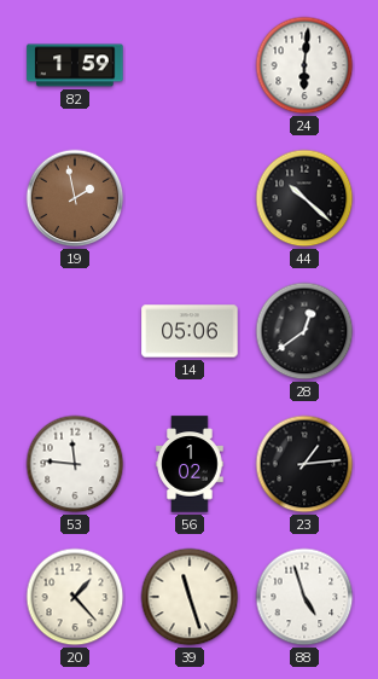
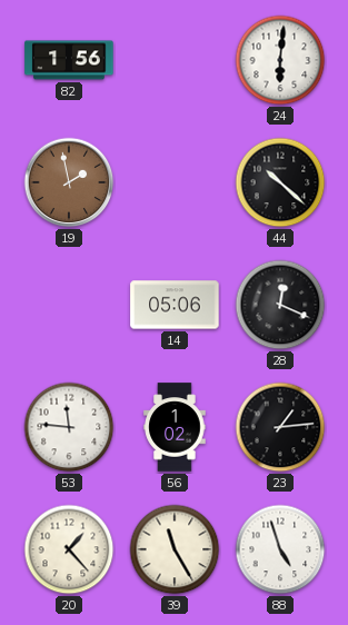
82: 1:59 -> 1:56 (69, 60)
28: 12:39 -> 12:19 (280, 305)
39: 11:27 -> 11:25 (175, 549)
